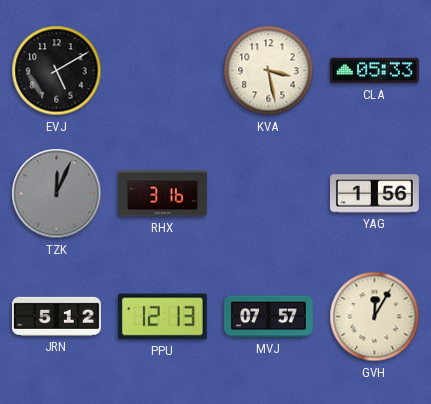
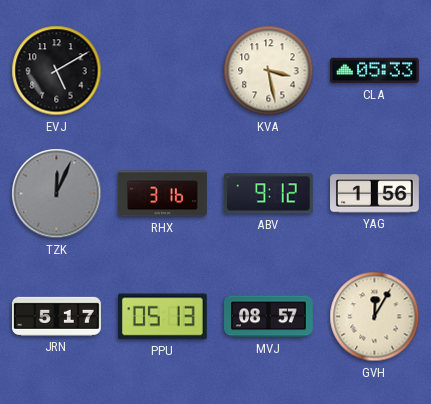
ABV: none -> 9:12 (268, 194)
JRN: 5:12 -> 5:17 (57, 316)
PPU: 12:13 -> 05:13 (162, 317)
MVJ: 07:57 -> 08:57 (269, 317)
